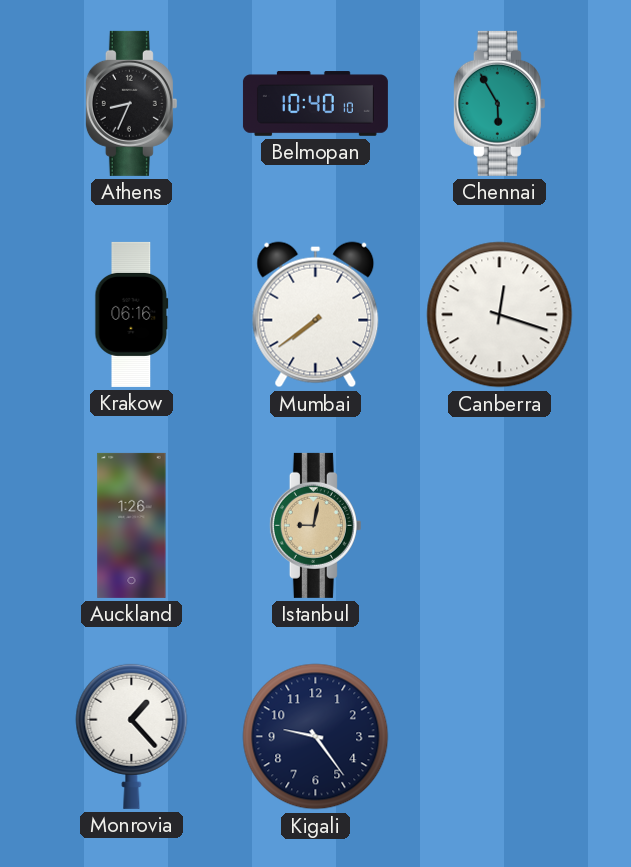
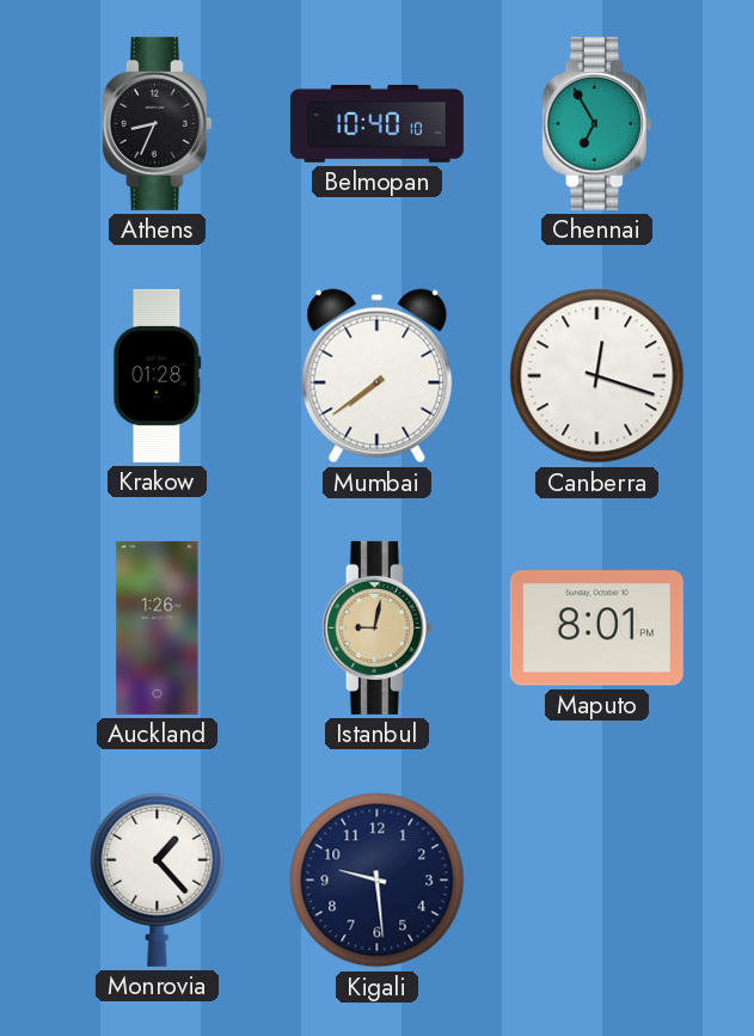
Chennai: 5:55 -> 6:55 (596, 123)
Krakow: 06:16 -> 01:28 (158, 375)
Maputo: none -> 8:01 (596, 629)
Kigali: 9:24 -> 9:29 (378, 881)
